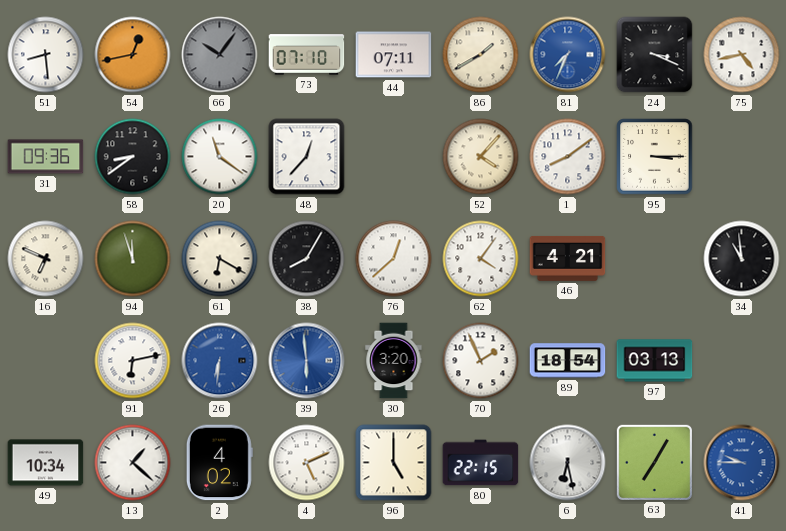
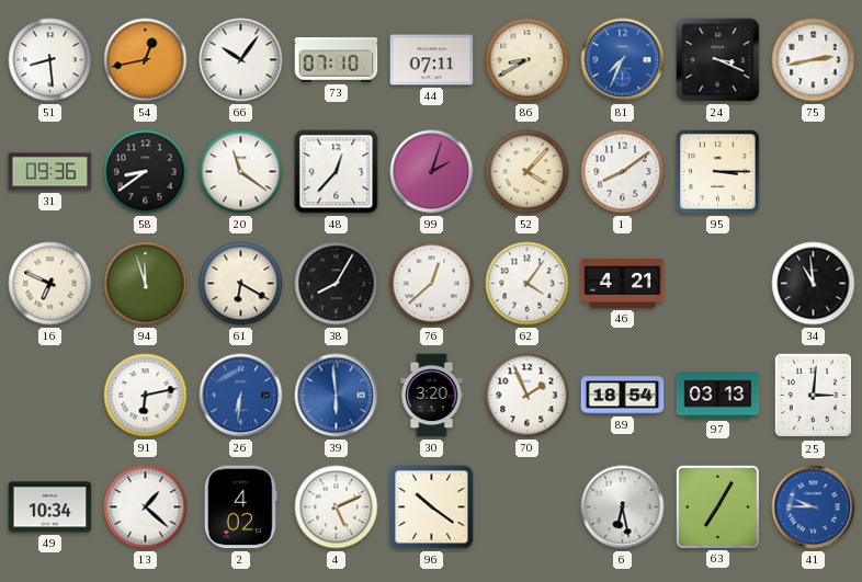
66 dial: grey -> white (241, 60)
86: 1:40 -> 8:40 (528, 60)
75: 4:43 -> 2:43 (814, 60)
99: none -> 2:03 (432, 172)
25: none -> 3:01 (814, 396)
96: 5:00 -> 10:21 (432, 507)
80: 22:15 -> none (481, 463)
